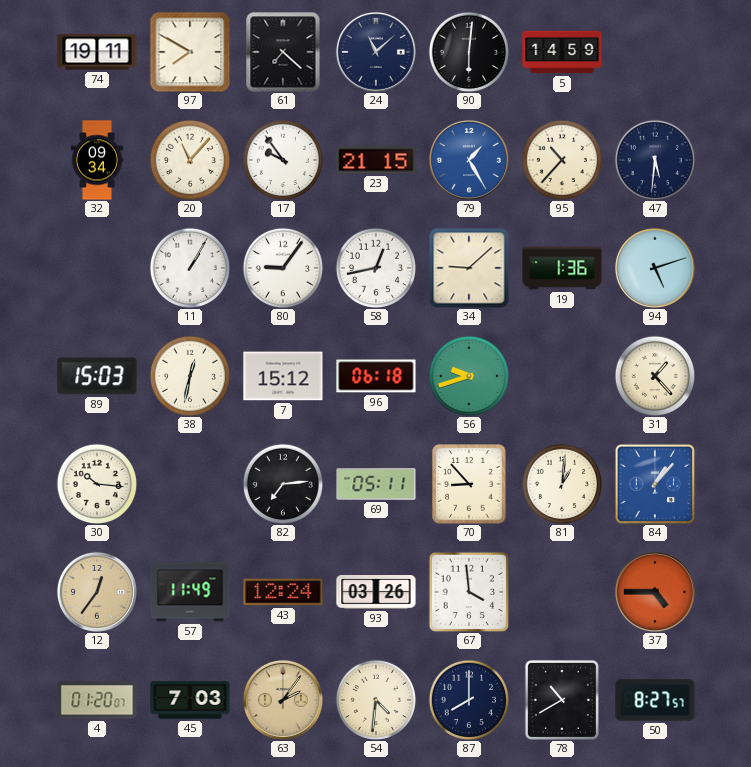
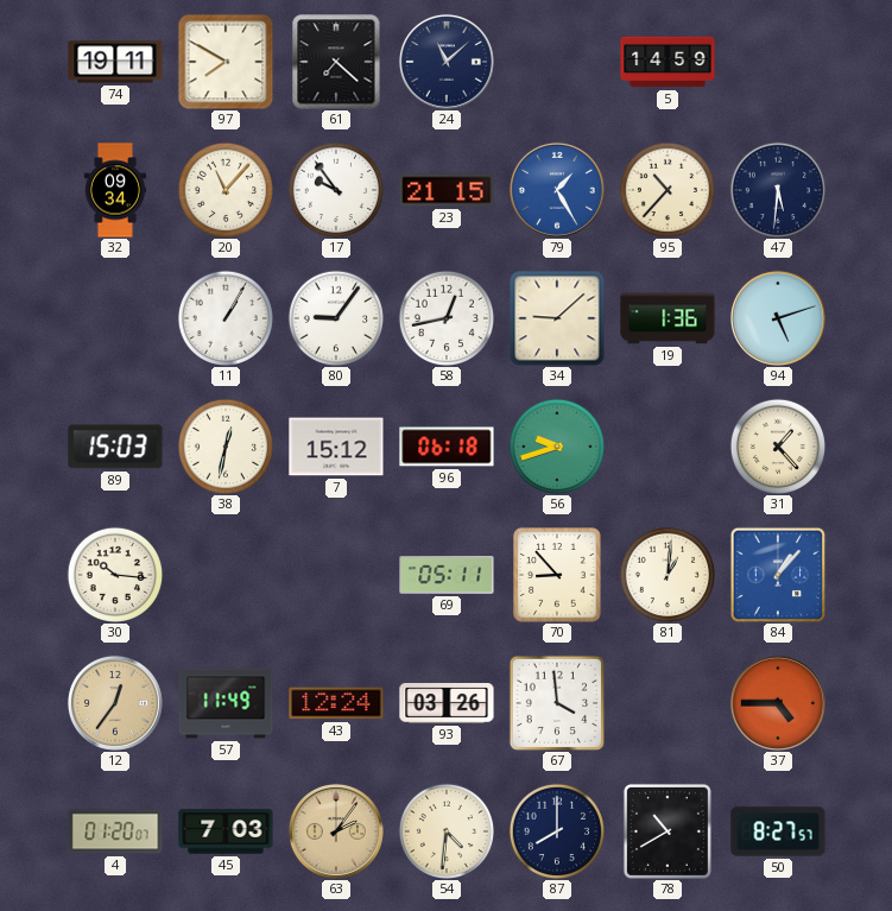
90: 6:01 -> none (468, 51)
82: 7:14 -> none (282, 483)
